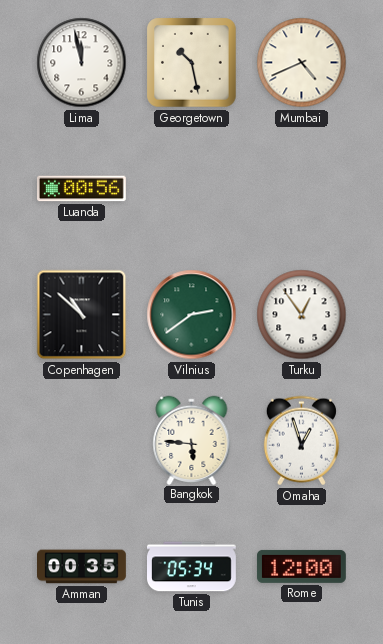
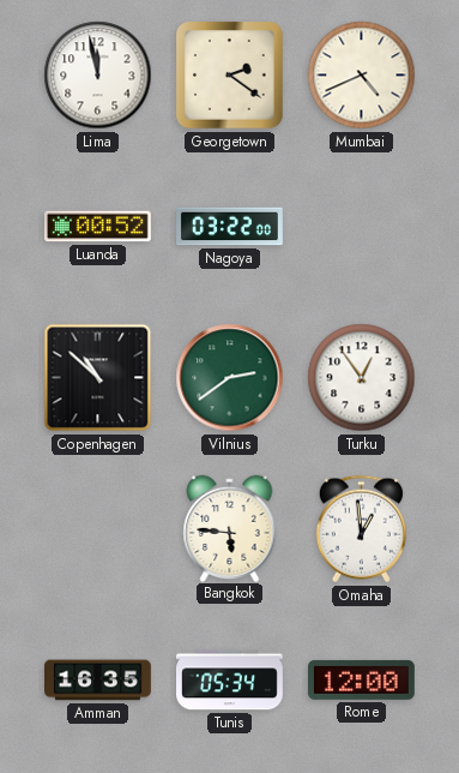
Georgetown: 10:28 -> 2:21 (230, 76)
Luanda: 00:56 -> 00:52 (98, 227)
Nagoya: none -> 03:22 (230, 227)
Omaha: 12:57 -> 12:59 (361, 529)
Amman: 00:35 -> 16:35 (98, 681)
